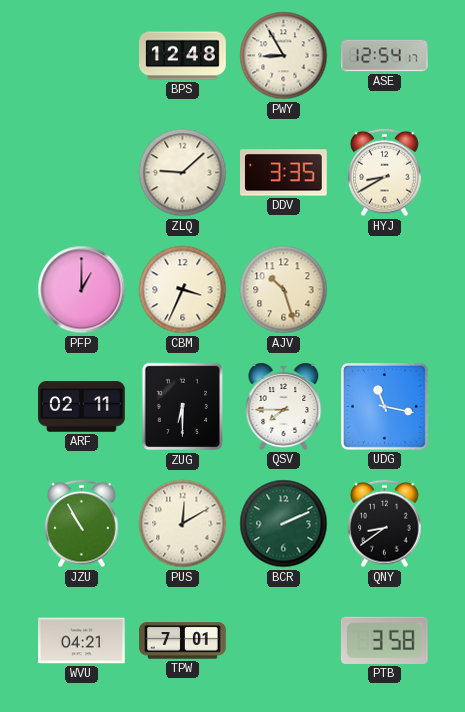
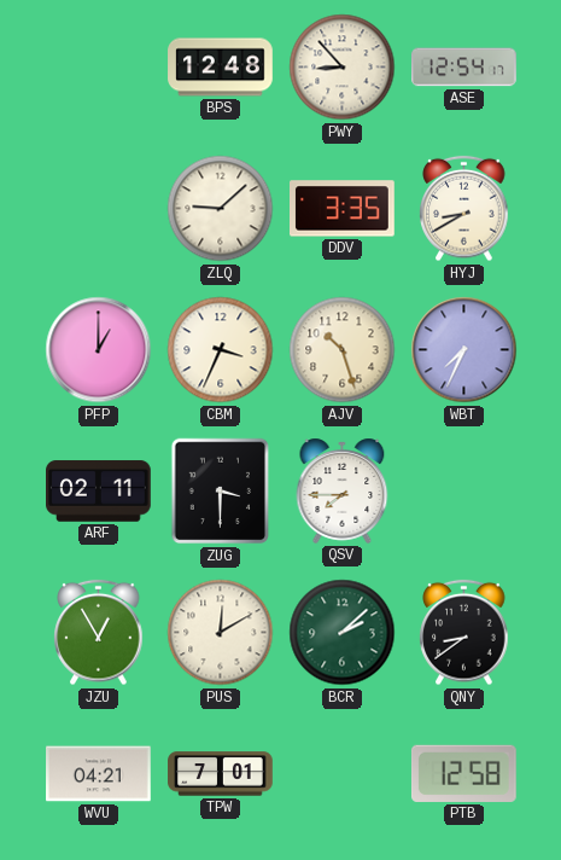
PWY: 8:55 -> 8:53 (343, 68)
WBT: none -> 7:34 (464, 350)
ZUG: 6:30 -> 3:30 (221, 492)
UDG: 11:17 -> none (384, 406)
JZU: 10:55 -> 12:55 (99, 633)
BCR: 2:11 -> 2:08 (343, 633)
PTB: 3:58 -> 12:58 (463, 773)
